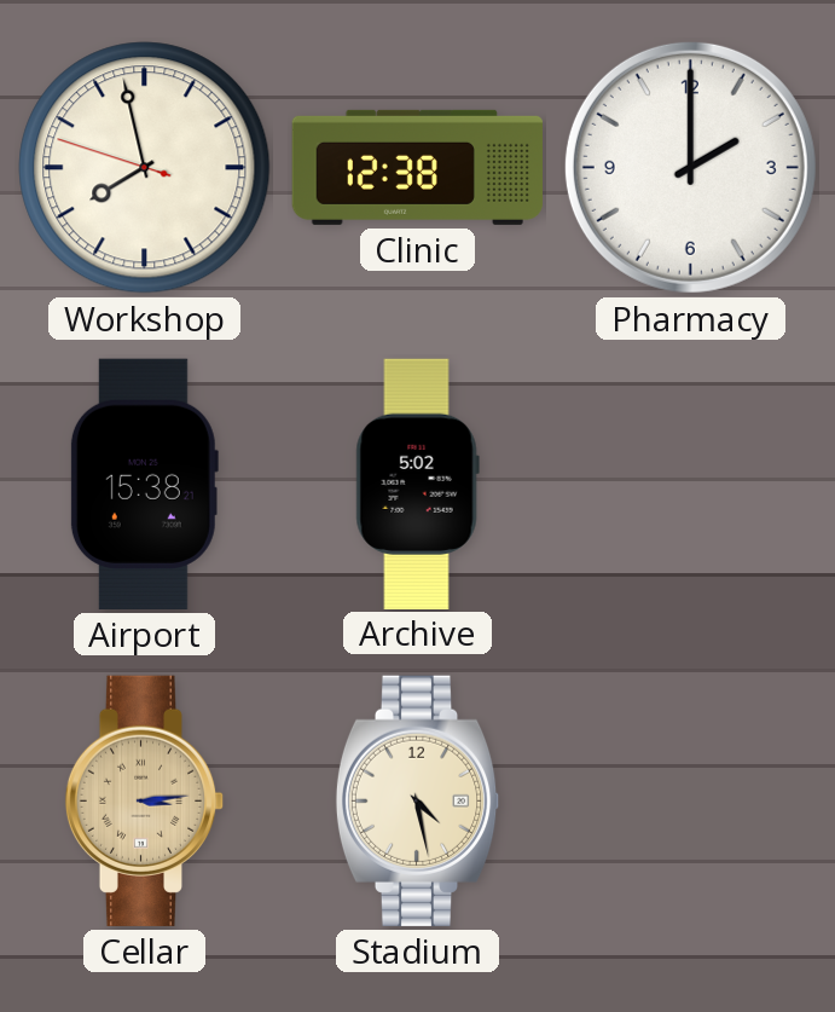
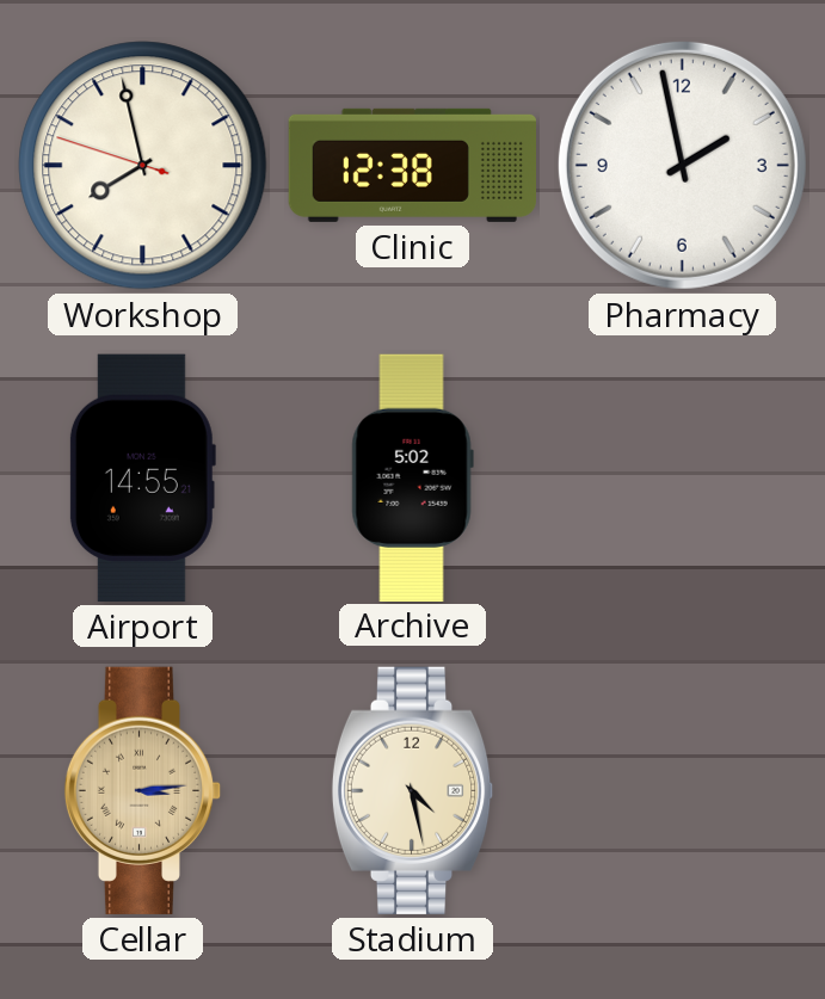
Pharmacy: 2:00 -> 1:58 (682, 165)
Airport: 15:38 -> 14:55 (142, 477)
